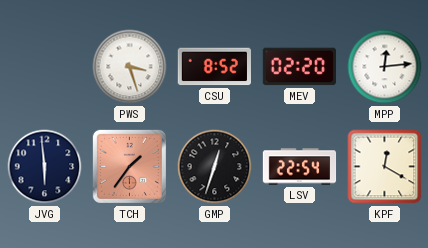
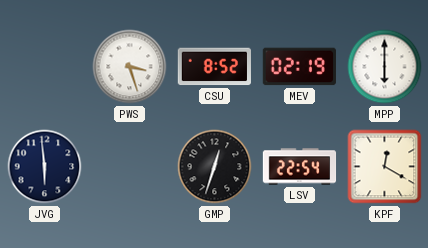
MEV: 02:20 -> 02:19 (299, 67)
MPP: 12:14 -> 6:00 (385, 67)
TCH: 1:36 -> none (129, 166)
